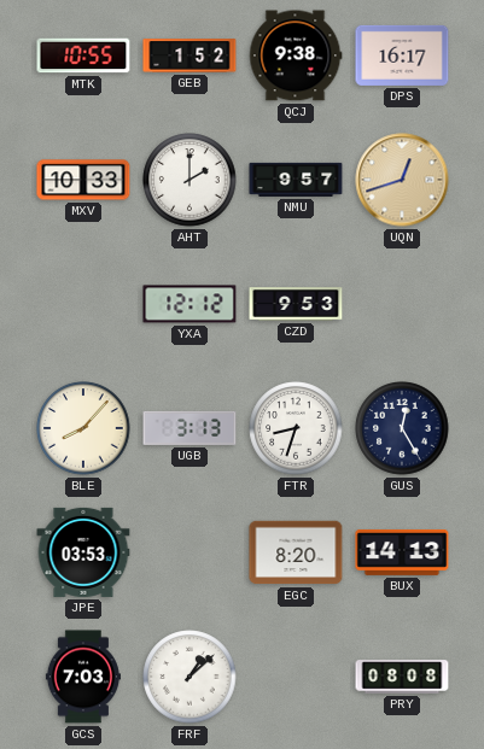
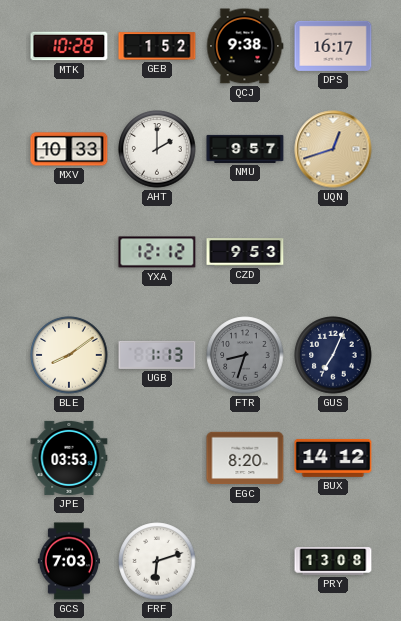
MTK: 10:55 -> 10:28 (69, 46)
BLE: 8:07 -> 8:09 (69, 355)
UGB: 3:13 -> 1:13 (157, 355)
FTR dial: white -> grey (245, 355)
GUS: 12:25 -> 7:04 (333, 355)
BUX: 14:13 -> 14:12 (333, 458)
FRF: 1:08 -> 6:12 (157, 561)
PRY: 08:08 -> 13:08 (333, 561)
